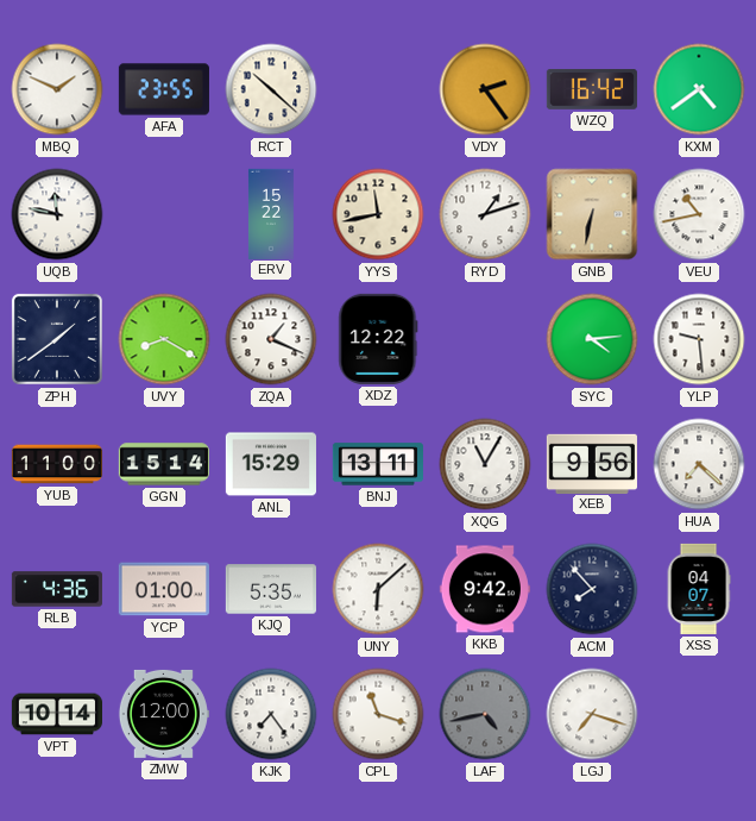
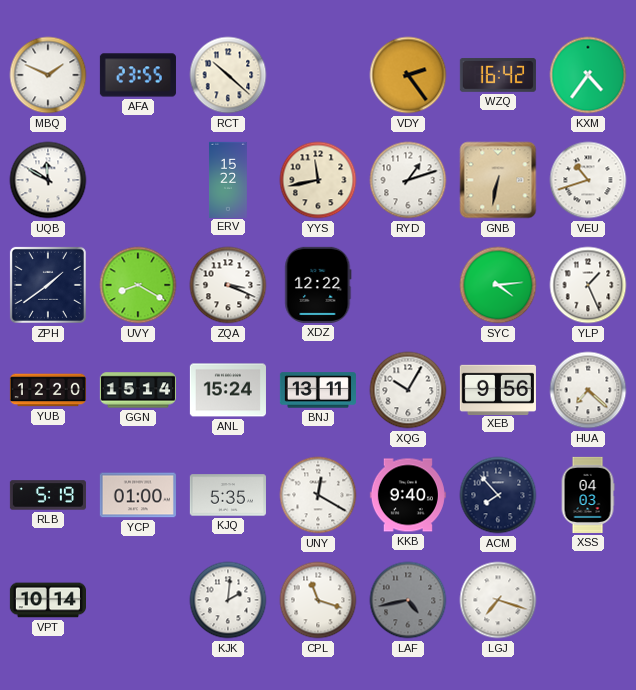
KXM: 4:39 -> 4:36 (588, 75)
UQB: 11:47 -> 11:50 (48, 180)
VEU: 10:43 -> 10:42 (588, 180)
ZQA: 1:19 -> 3:19 (228, 285)
YLP: 9:29 -> 1:26 (588, 285)
YUB: 11:00 -> 12:20 (48, 390)
ANL: 15:29 -> 15:24 (228, 390)
XQG: 11:05 -> 10:05 (408, 390)
RLB: 4:36 -> 5:19 (48, 495)
UNY: 6:08 -> 12:20 (318, 495)
KKB: 9:42 -> 9:40 (408, 495)
XSS: 04:07 -> 04:03 (588, 495)
ZMW: 12:00 -> none (163, 714)
KJK: 7:24 -> 2:01 (228, 600)
